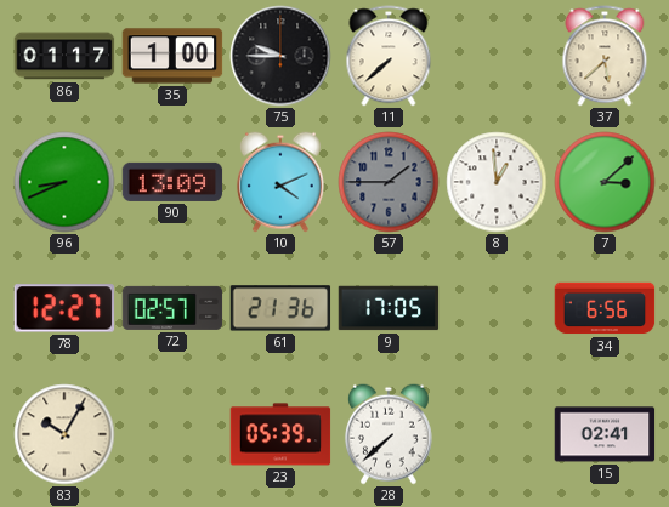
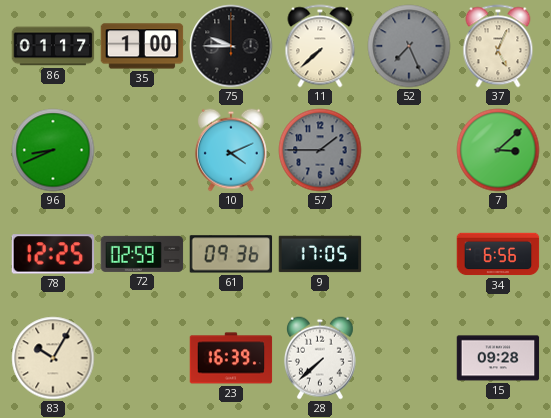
52: none -> 7:26 (409, 46)
37: 5:38 -> 5:04 (498, 46)
90: 13:09 -> none (172, 182)
8: 12:59 -> none (497, 182)
78: 12:27 -> 12:25 (53, 254)
72: 02:57 -> 02:59 (142, 254)
61: 21:36 -> 09:36 (231, 254)
23: 05:39 -> 16:39 (231, 358)
15: 02:41 -> 09:28 (498, 358)
